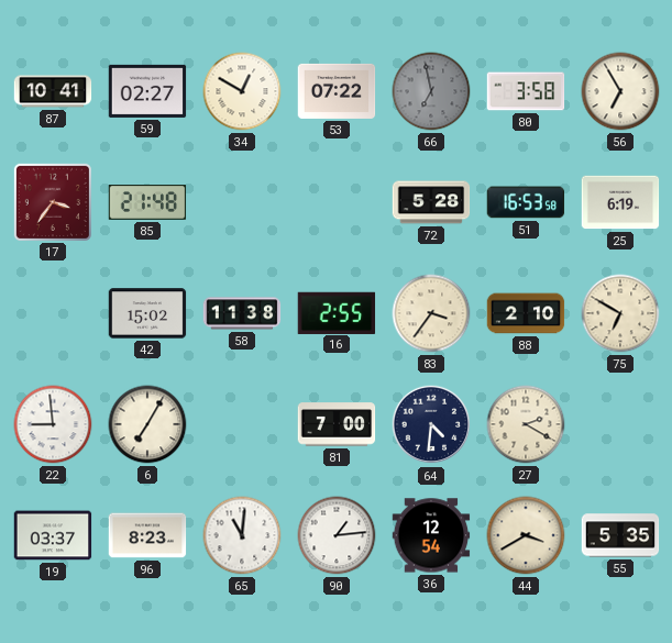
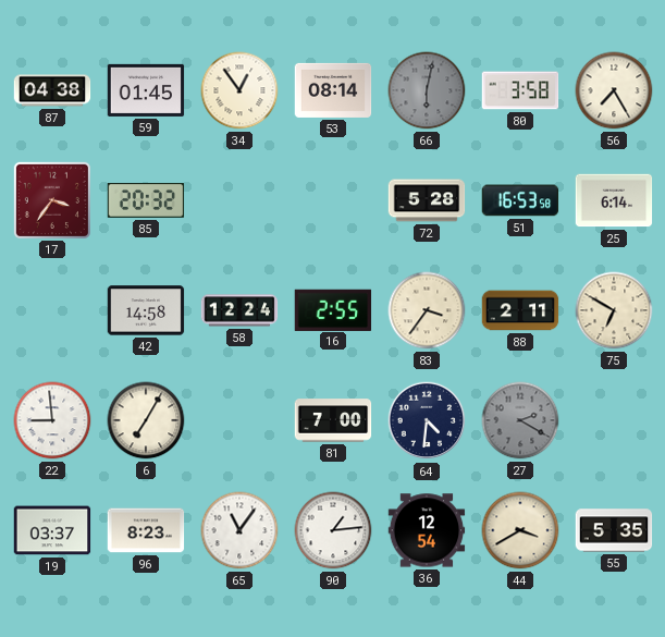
87: 10:41 -> 04:38 (52, 90)
59: 02:27 -> 01:45 (146, 90)
34: 12:50 -> 12:54 (239, 90)
53: 07:22 -> 08:14 (333, 90)
66: 6:58 -> 6:02 (427, 90)
56: 6:55 -> 7:25 (614, 90)
85: 21:48 -> 20:32 (146, 201)
25: 6:19 -> 6:14 (614, 200)
42: 15:02 -> 14:58 (146, 310)
58: 11:38 -> 12:24 (239, 310)
88: 2:10 -> 2:11 (520, 310)
27 dial: cream -> grey (520, 420)
65: 11:01 -> 11:06 (239, 530)
